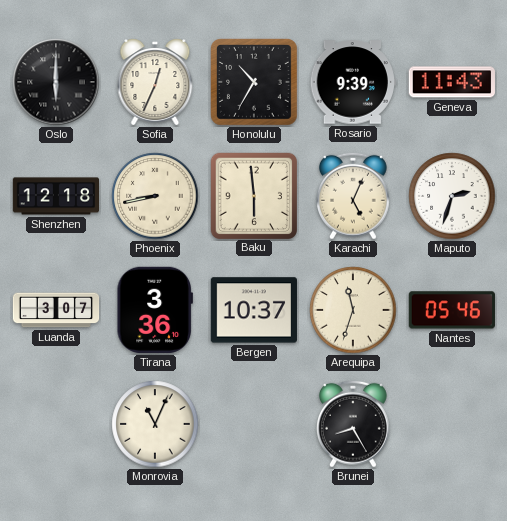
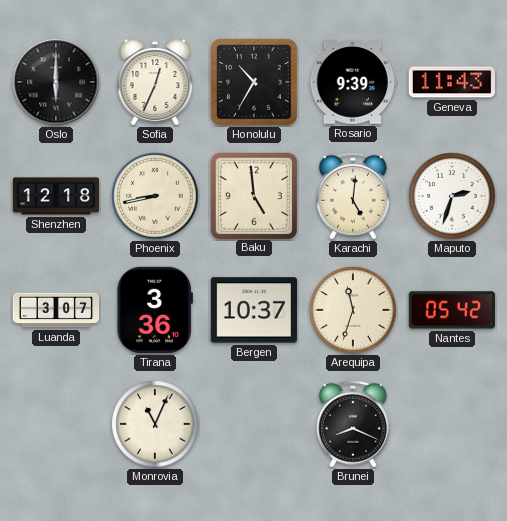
Baku: 5:59 -> 4:59 (253, 195)
Karachi: 5:04 -> 5:01 (353, 196)
Nantes: 05:46 -> 05:42 (452, 310)
Brunei: 8:25 -> 8:19 (353, 424)
